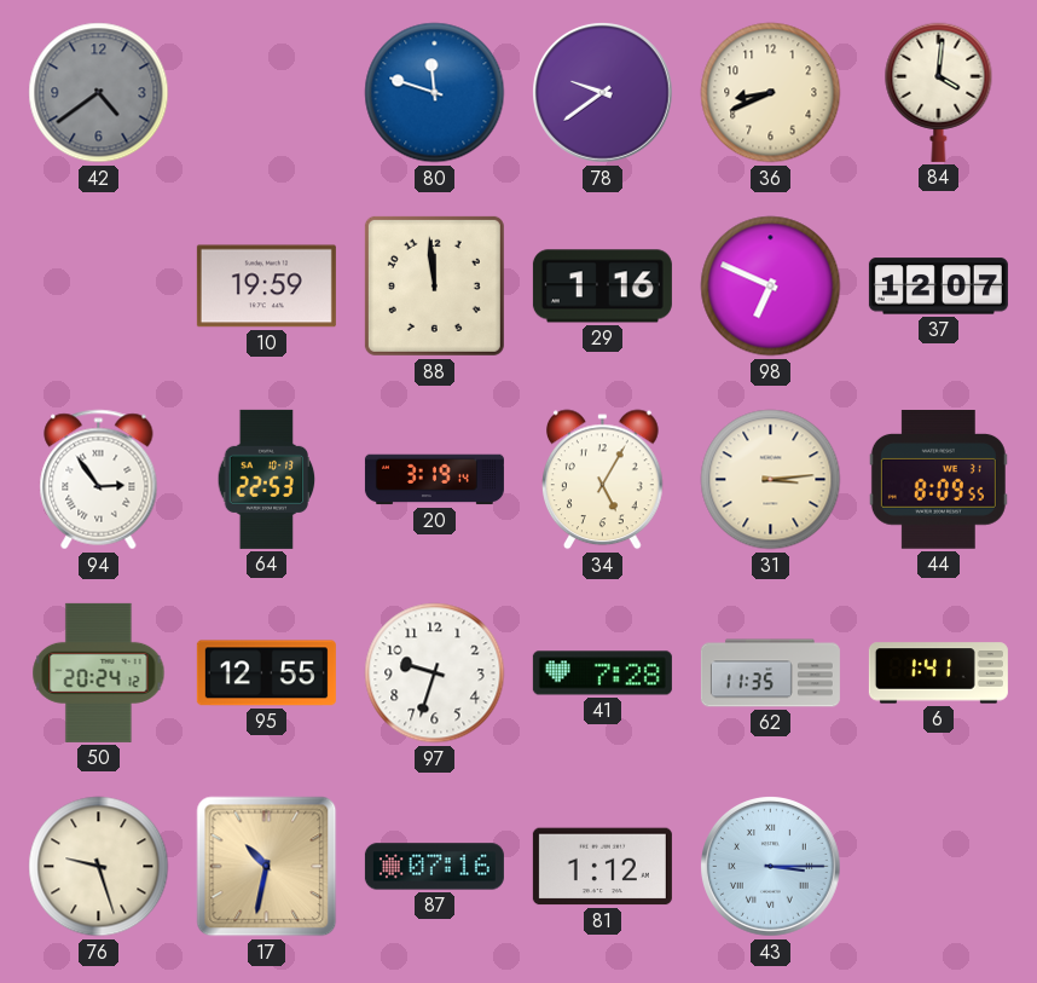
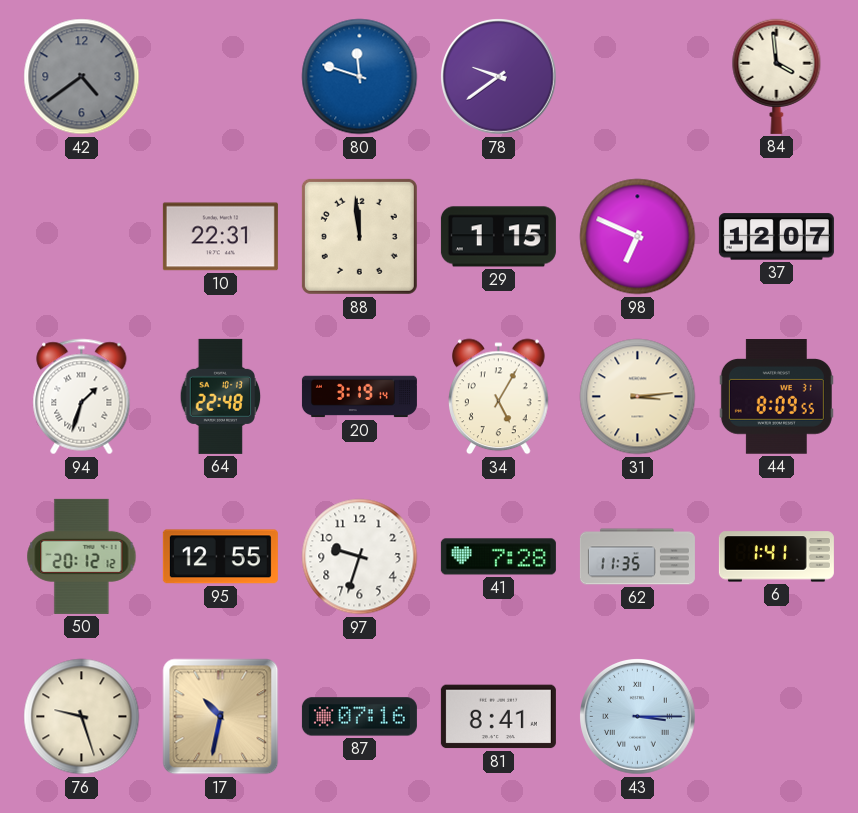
36: 8:41 -> none (771, 93)
84: 4:01 -> 3:59 (777, 76)
10: 19:59 -> 22:31 (220, 237)
29: 1:16 -> 1:15 (498, 237)
94: 2:54 -> 1:33 (82, 397)
64: 22:53 -> 22:48 (221, 396)
50: 20:24 -> 20:12 (82, 556)
81: 1:12 -> 8:41 (498, 717)
